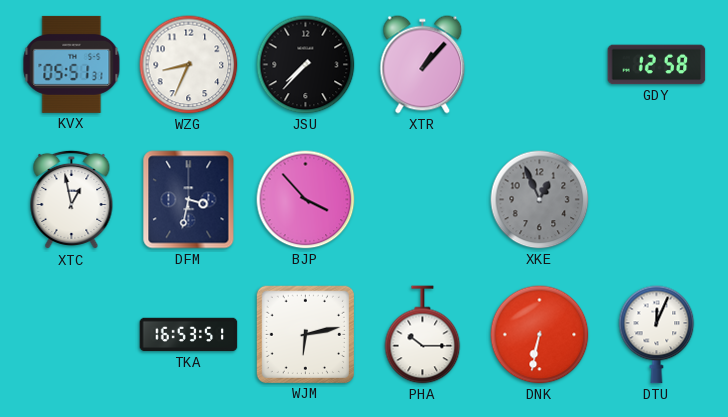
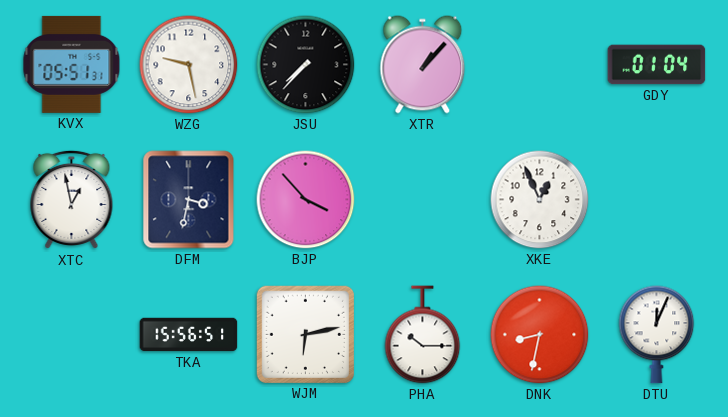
WZG: 8:34 -> 9:28 (189, 65)
GDY: 12:58 -> 01:04 (657, 65)
XKE dial: grey -> white (540, 200)
TKA: 16:53 -> 15:56 (189, 335)
DNK: 6:32 -> 8:32 (540, 335)
